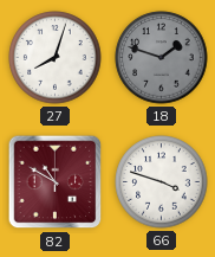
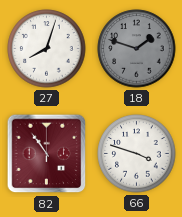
82: 10:50 -> 10:54 (47, 154)
